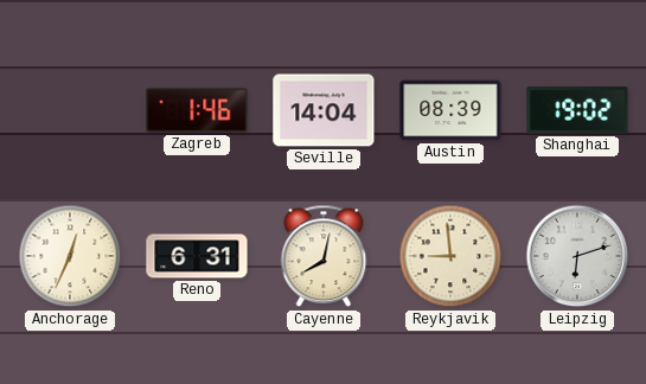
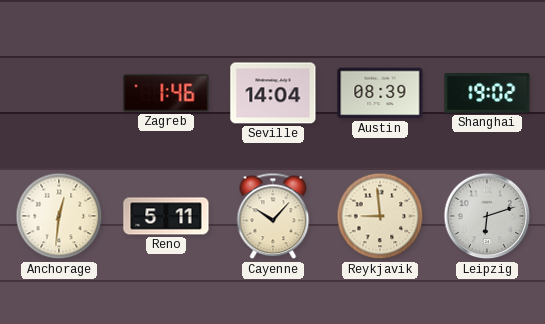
Anchorage: 12:34 -> 12:31 (59, 216)
Reno: 6:31 -> 5:11 (166, 216)
Cayenne: 8:02 -> 10:07 (273, 216)
